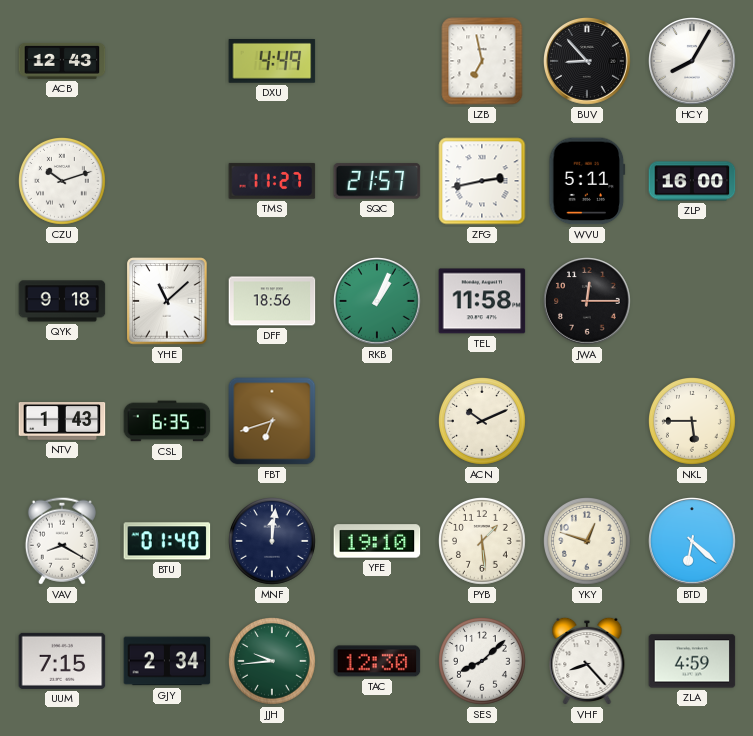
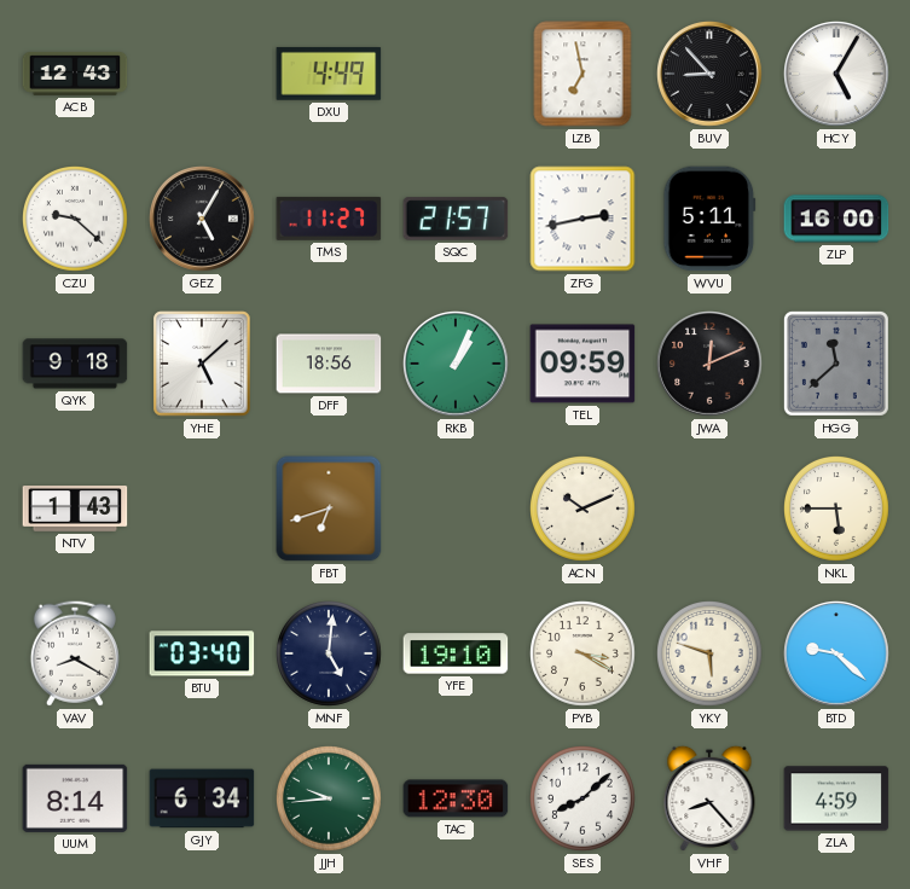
HCY: 8:05 -> 5:05 (837, 75)
CZU: 10:12 -> 9:22 (76, 220)
GEZ: none -> 5:05 (203, 220)
YHE: 11:08 -> 5:08 (202, 364)
TEL: 11:58 -> 09:59 (582, 364)
JWA: 12:15 -> 12:11 (711, 365)
HGG: none -> 11:38 (836, 364)
CSL: 6:35 -> none (167, 421)
BTU: 01:40 -> 03:40 (202, 653)
MNF: 12:01 -> 5:01 (330, 655)
PYB: 1:29 -> 3:20 (584, 655)
YKY: 12:48 -> 5:48 (711, 655)
BTD: 6:22 -> 9:22 (837, 655)
UUM: 7:15 -> 8:14 (75, 798)
GJY: 2:34 -> 6:34 (202, 798)
